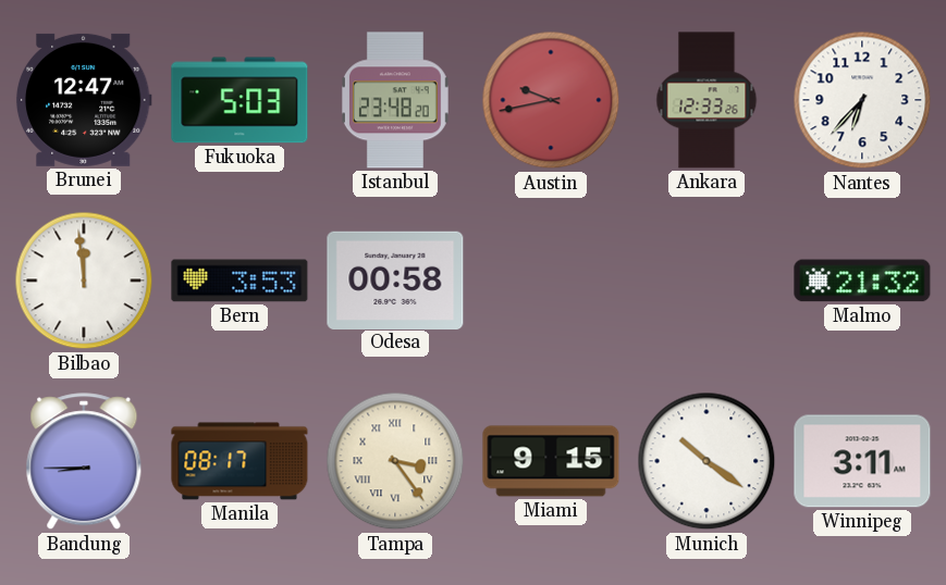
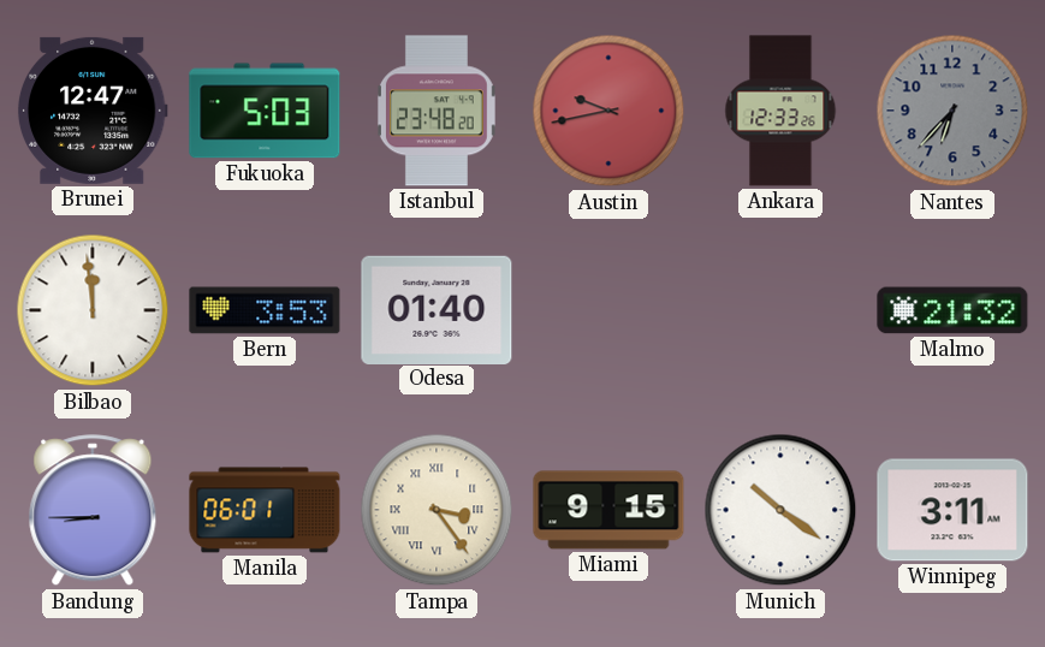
Nantes dial: white -> grey (952, 111)
Odesa: 00:58 -> 01:40 (437, 309)
Manila: 08:17 -> 06:01 (265, 510)
